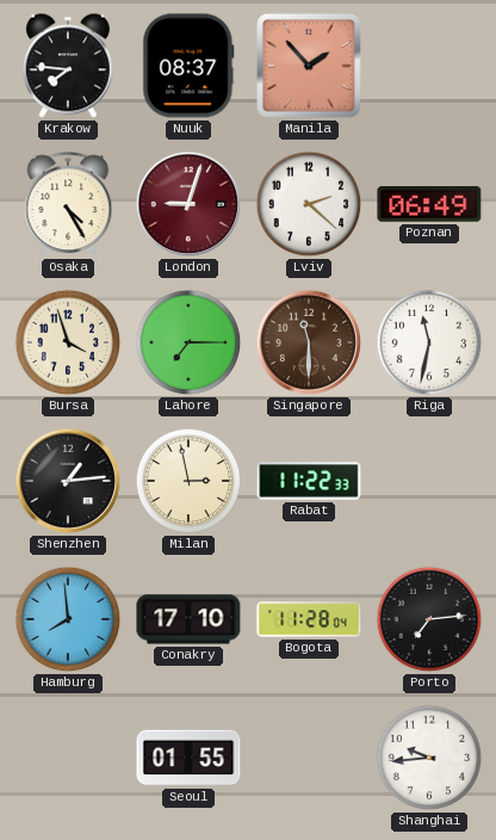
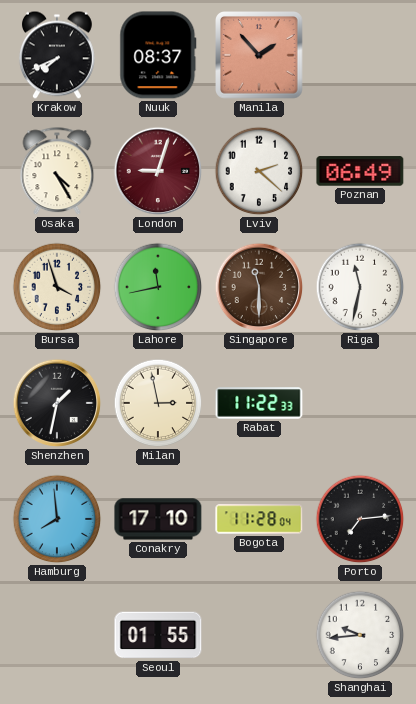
Krakow: 7:46 -> 7:41 (57, 55)
Lahore: 7:15 -> 11:43 (158, 287)
Shenzhen: 1:14 -> 1:32 (57, 403)
